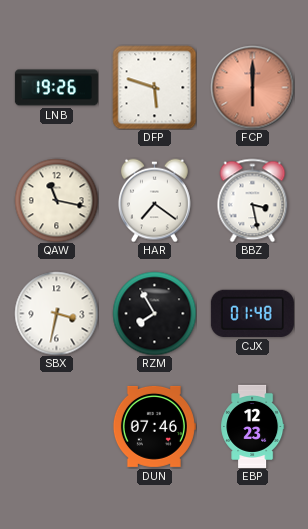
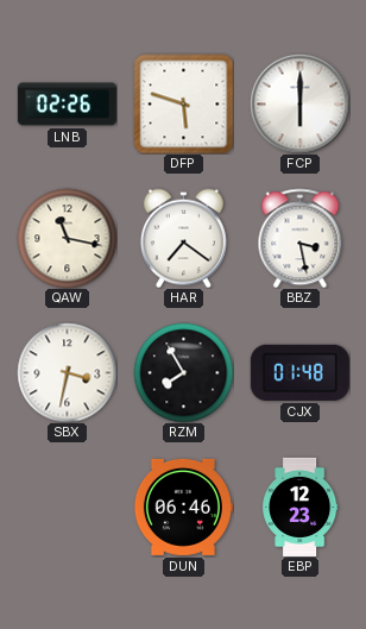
LNB: 19:26 -> 02:26 (67, 105)
FCP dial: salmon -> white (299, 103)
DUN: 07:46 -> 06:46 (183, 507)
